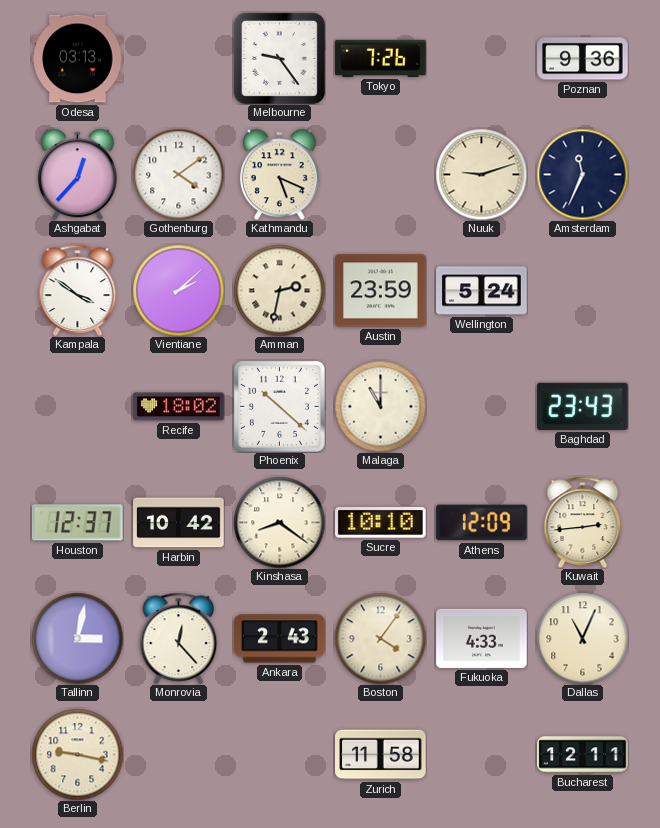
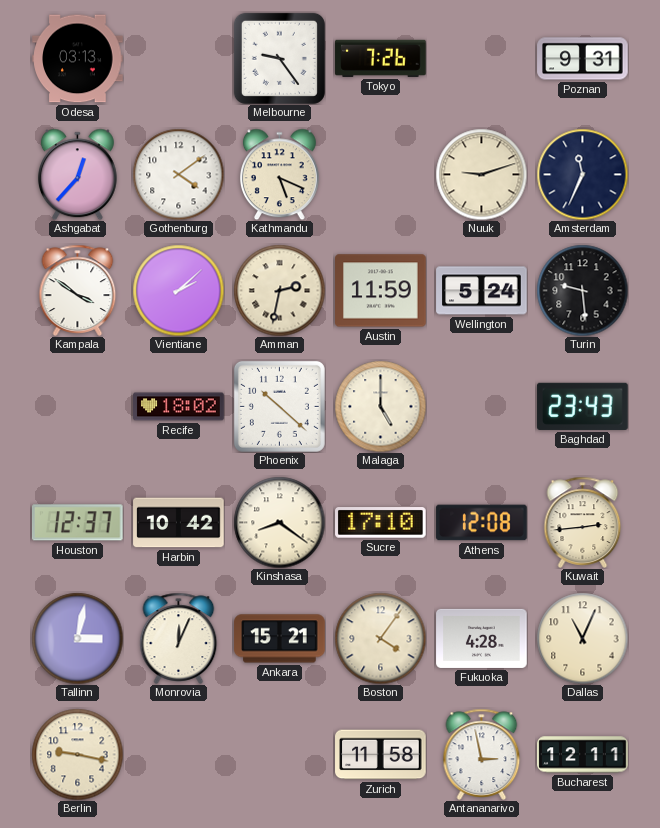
Poznan: 9:36 -> 9:31 (583, 59)
Austin: 23:59 -> 11:59 (381, 291)
Turin: none -> 9:29 (582, 290)
Malaga: 11:00 -> 5:00 (380, 406)
Sucre: 10:10 -> 17:10 (381, 523)
Athens: 12:09 -> 12:08 (482, 523)
Monrovia: 12:23 -> 12:04 (179, 638)
Ankara: 2:43 -> 15:21 (280, 639)
Fukuoka: 4:33 -> 4:28 (482, 638)
Antananarivo: none -> 2:58 (482, 754)
